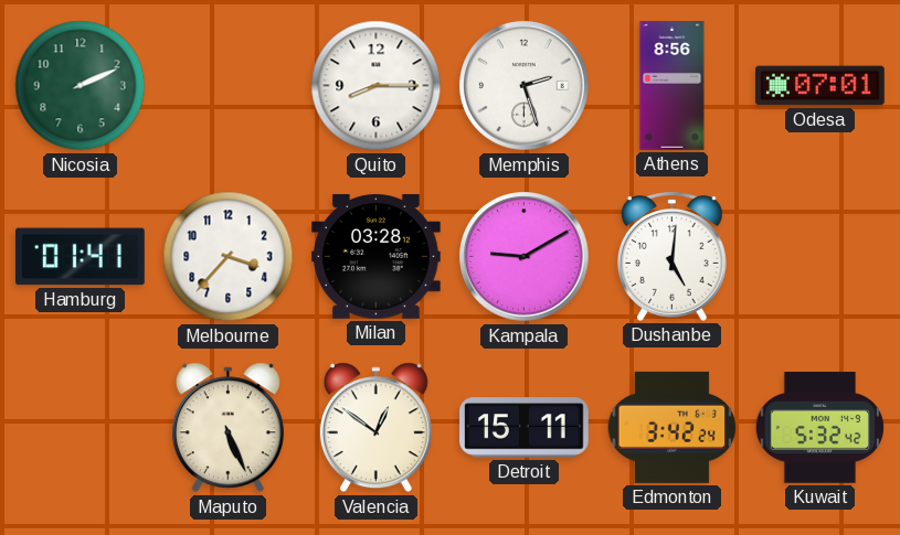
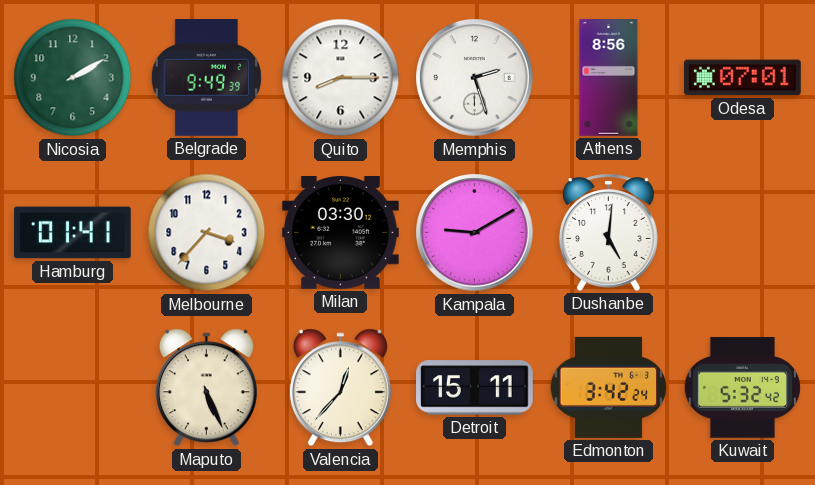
Nicosia: 2:11 -> 2:10 (73, 78)
Belgrade: none -> 9:49 (206, 78)
Milan: 03:28 -> 03:30 (341, 233)
Valencia: 12:51 -> 12:37 (340, 388)
